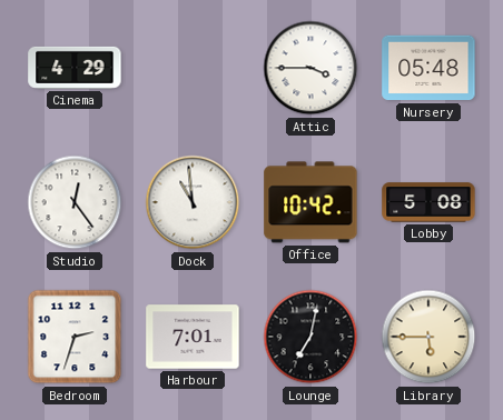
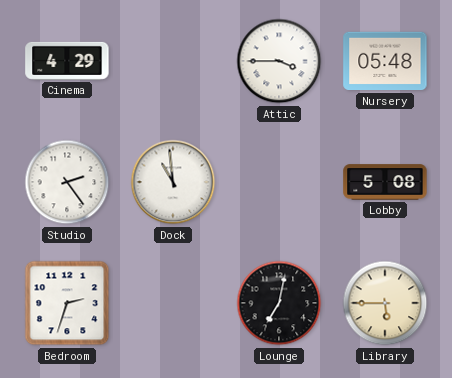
Studio: 12:24 -> 2:24 (67, 182)
Office: 10:42 -> none (310, 202)
Harbour: 7:01 -> none (193, 337)
